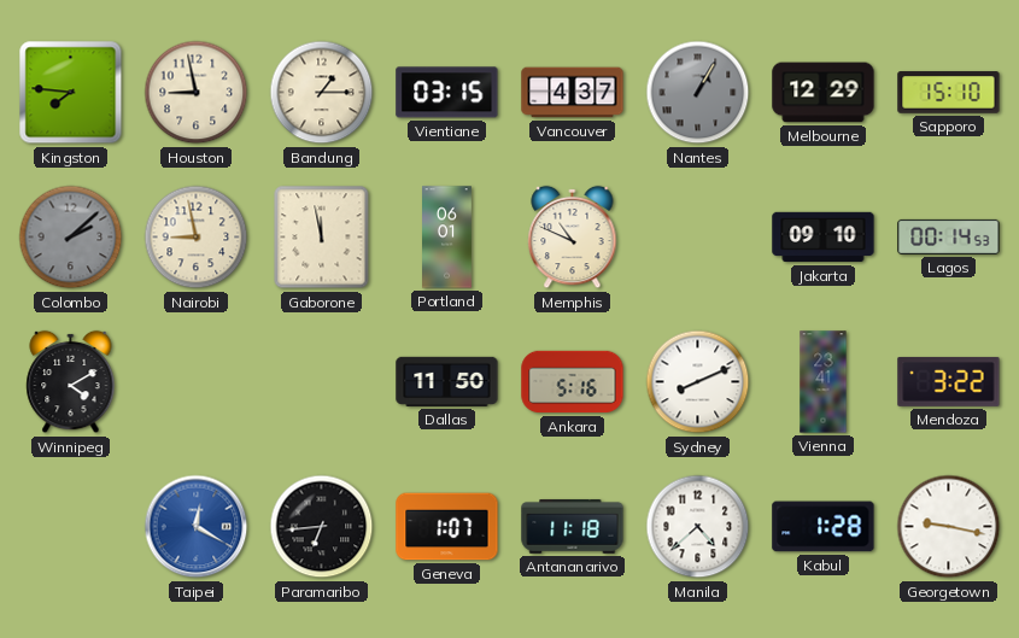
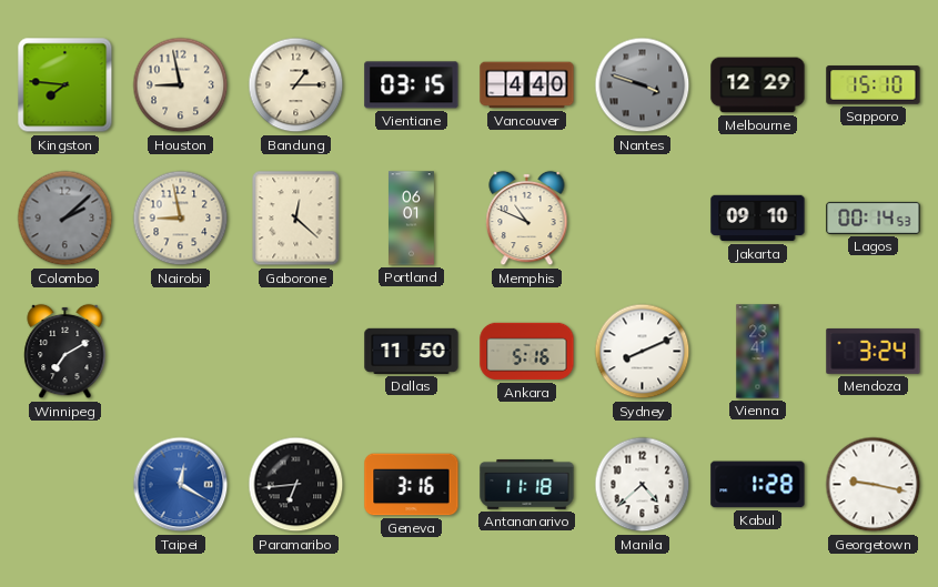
Vancouver: 4:37 -> 4:40 (527, 85)
Nantes: 1:05 -> 3:48 (643, 85)
Gaborone: 11:58 -> 12:22 (296, 219)
Winnipeg: 4:10 -> 7:10 (65, 352)
Mendoza: 3:22 -> 3:24 (874, 351)
Geneva: 1:07 -> 3:16 (412, 485)
